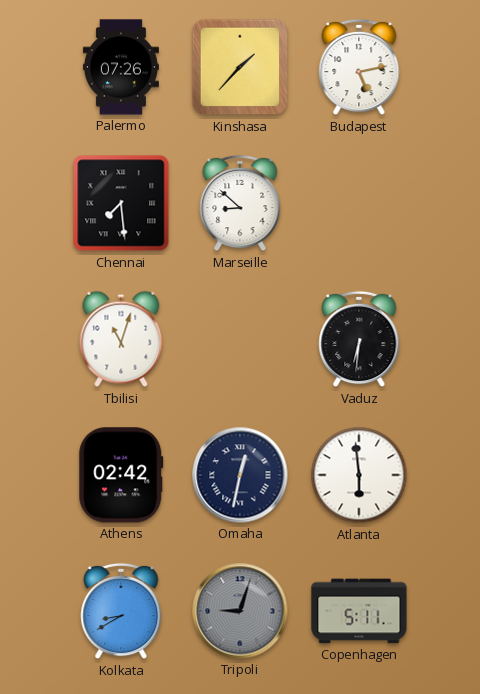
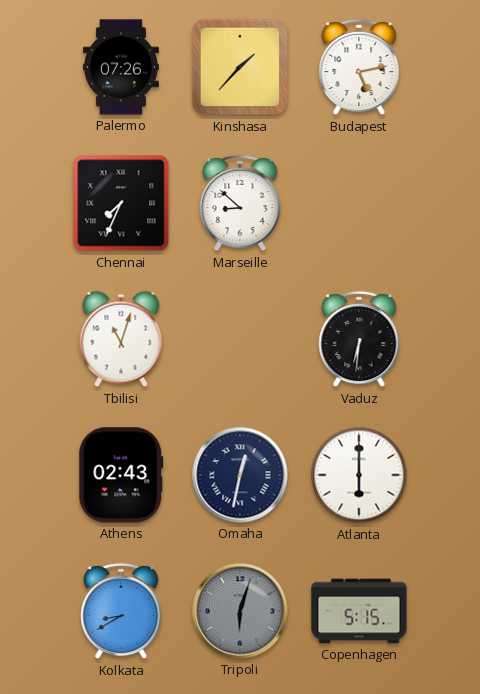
Chennai: 7:29 -> 7:34 (121, 203)
Athens: 02:42 -> 02:43 (121, 475)
Atlanta: 5:59 -> 6:00 (359, 475)
Tripoli: 9:03 -> 6:03 (240, 611)
Copenhagen: 5:11 -> 5:15 (359, 611)
